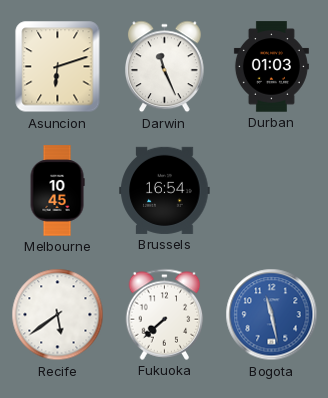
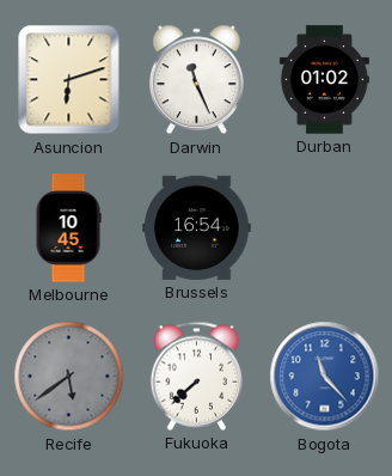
Durban: 01:03 -> 01:02 (324, 80)
Recife dial: white -> grey (69, 377)
Bogota: 11:28 -> 11:23 (325, 377)
